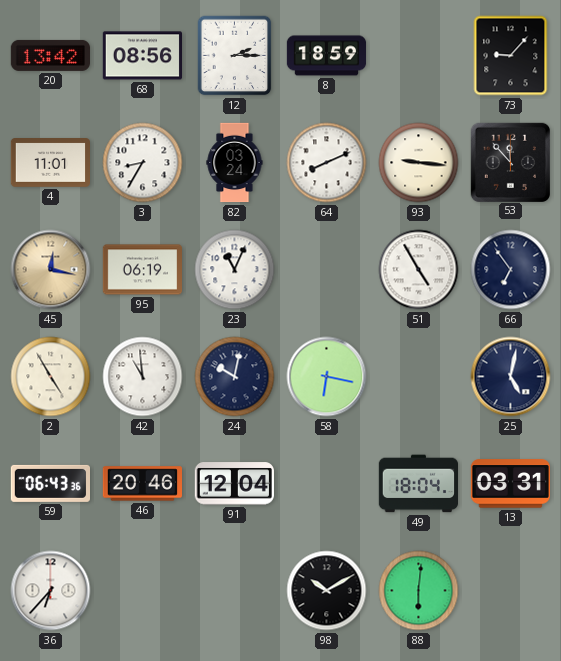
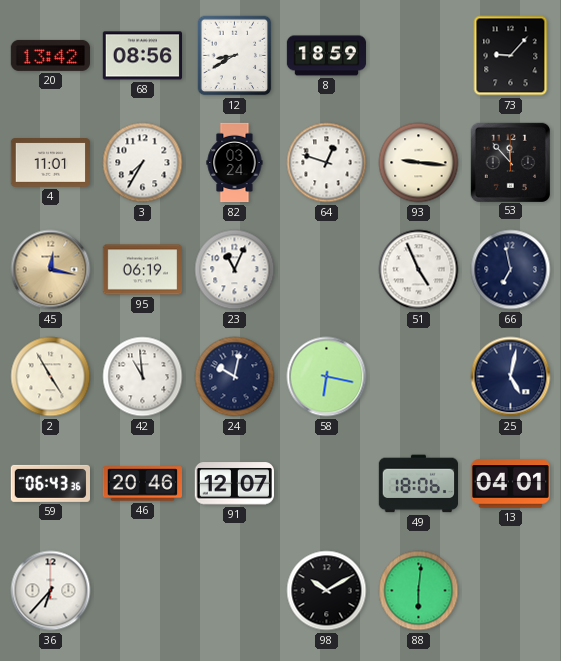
12: 2:15 -> 8:40 (235, 56)
3: 8:35 -> 7:35 (143, 163)
64: 8:11 -> 12:48 (327, 163)
51: 4:55 -> 4:56 (419, 270)
66: 6:54 -> 6:58 (511, 270)
91: 12:04 -> 12:07 (234, 484)
49: 18:04 -> 18:06 (418, 484)
13: 03:31 -> 04:01 (510, 484)
